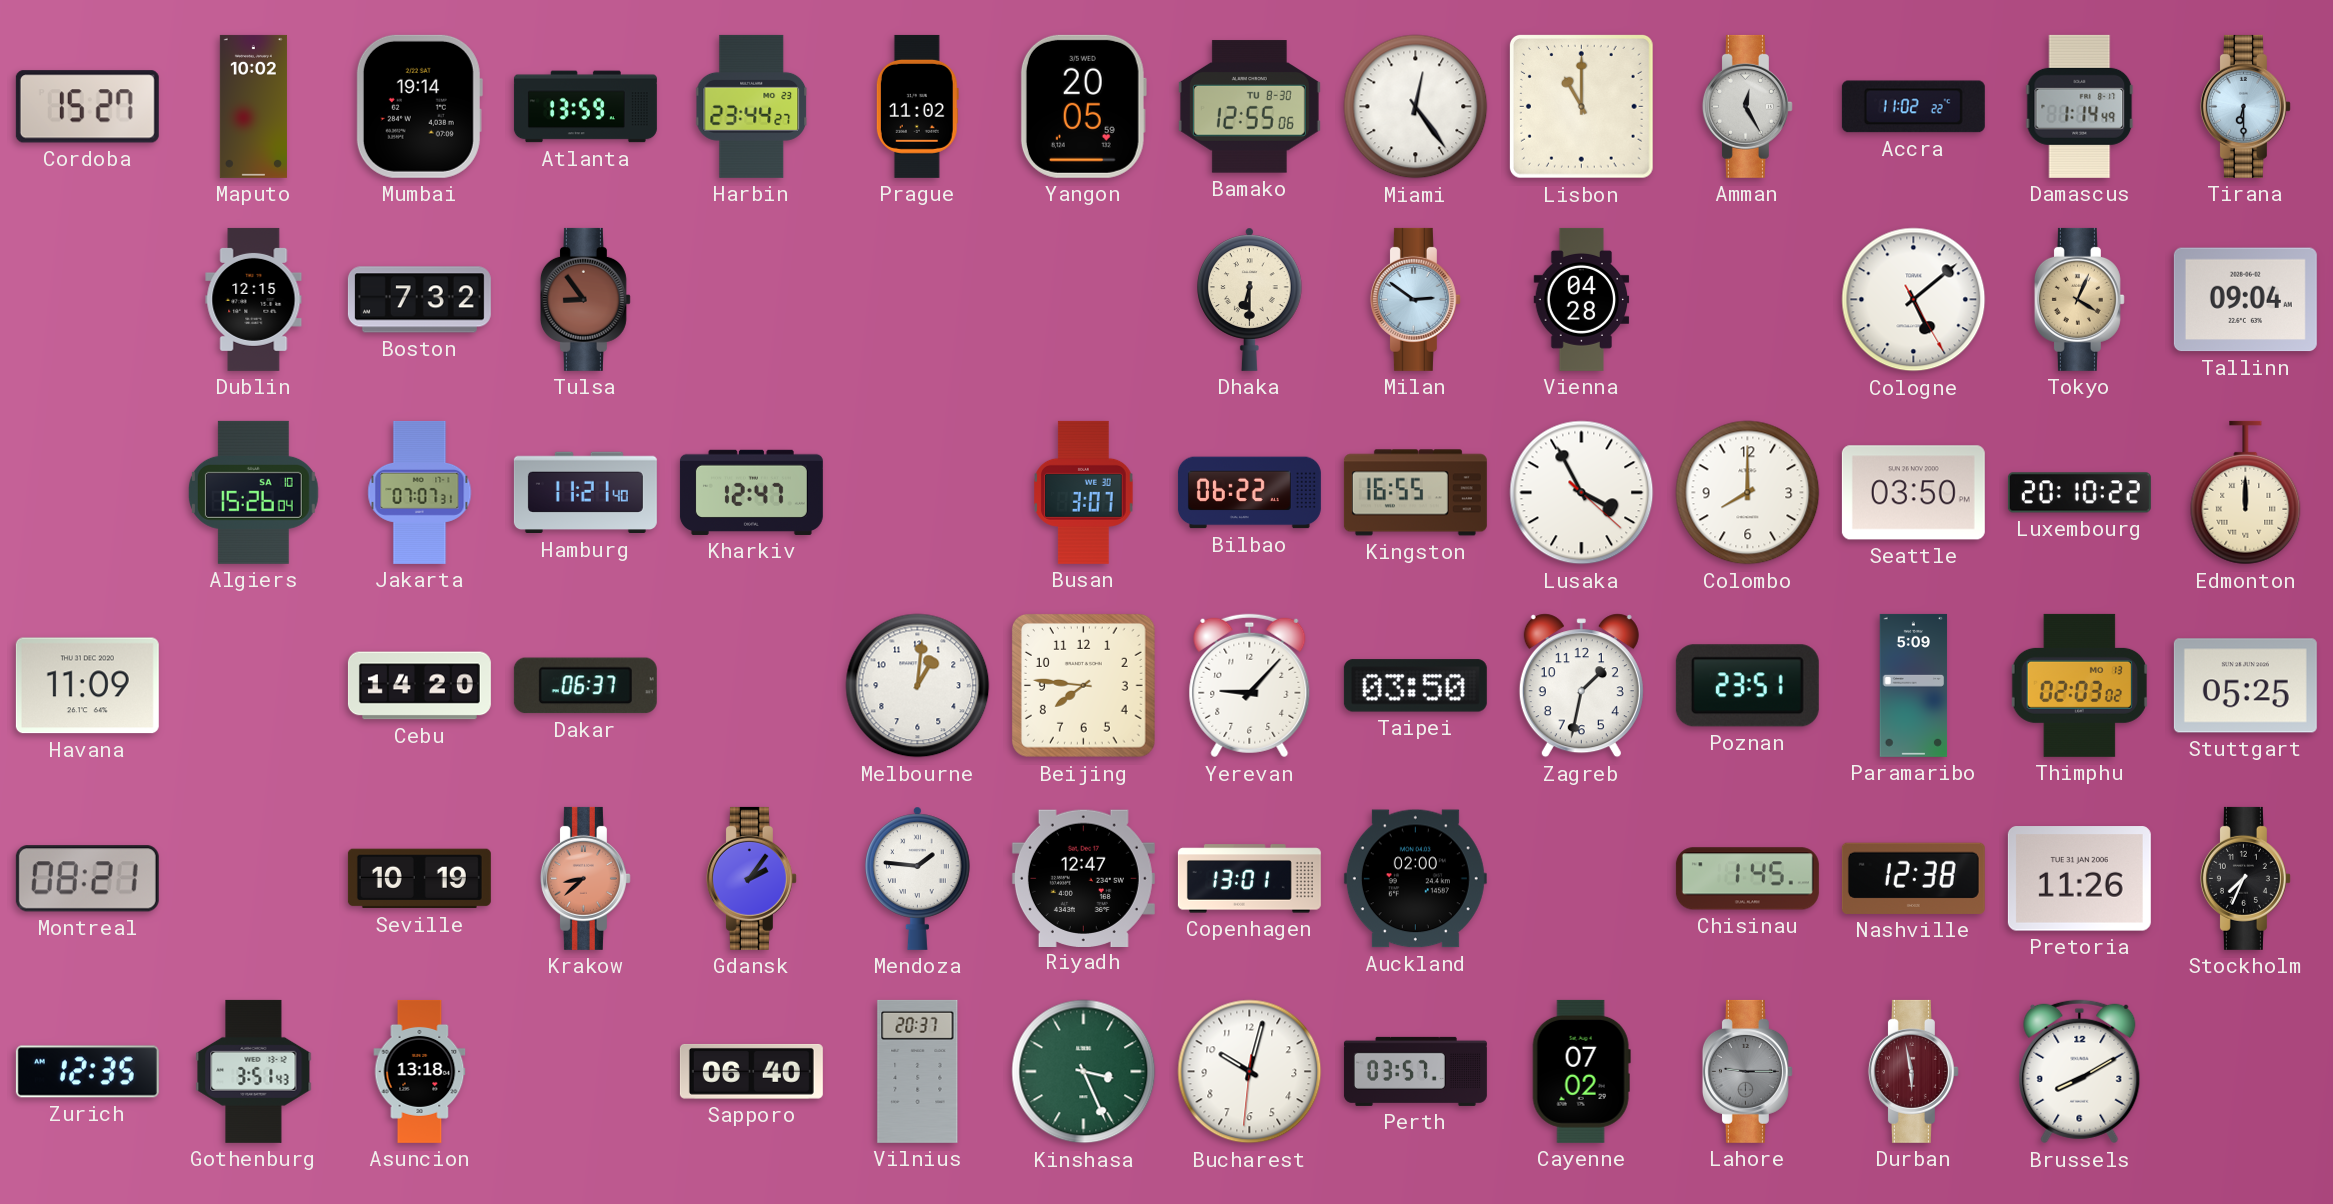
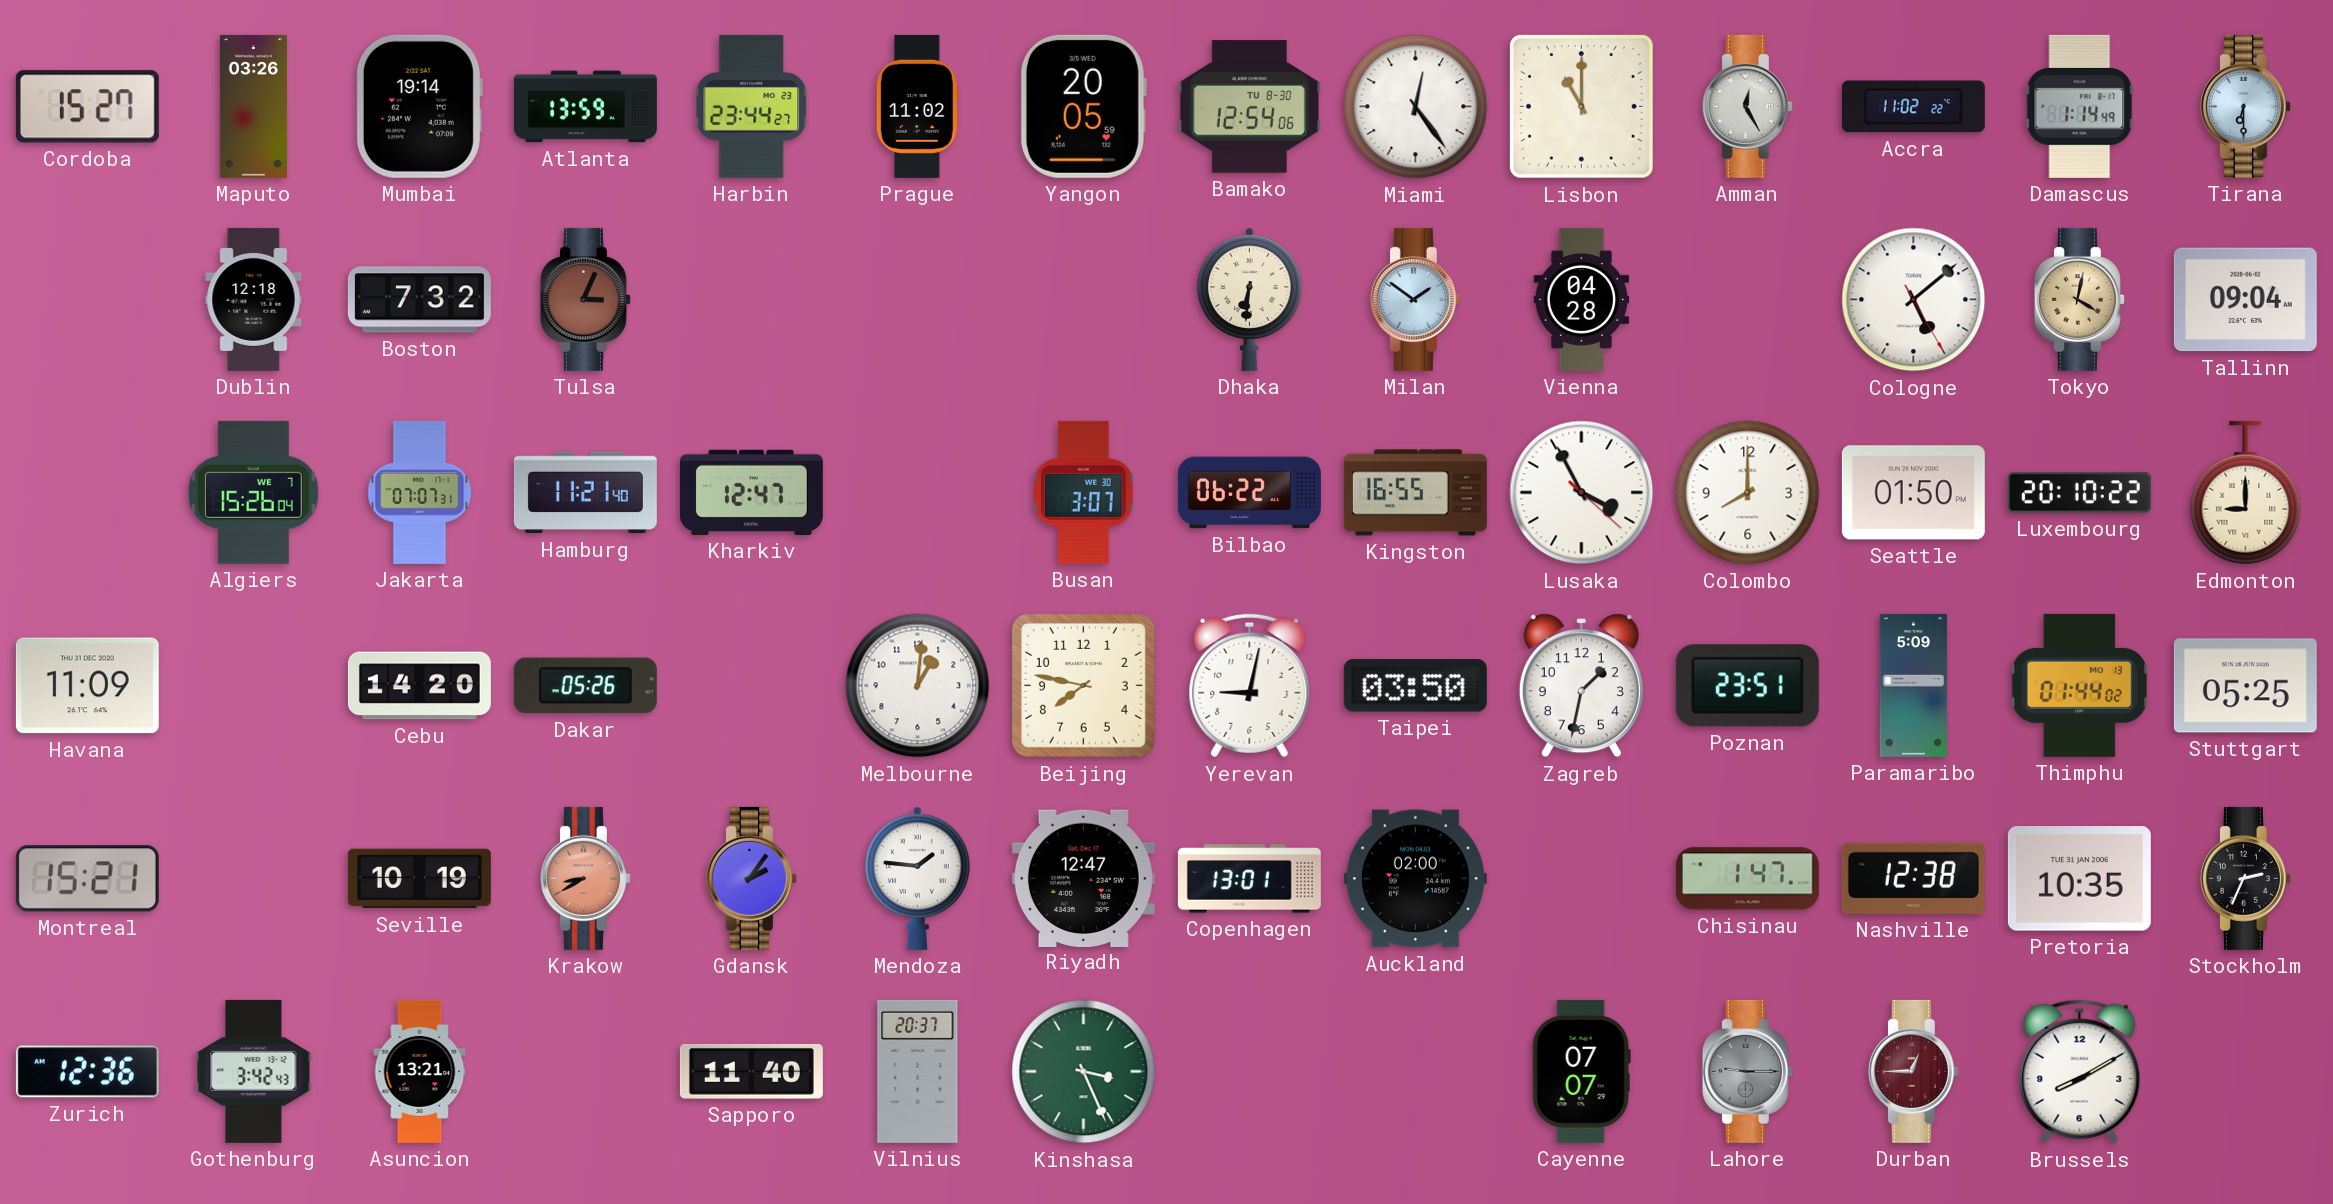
Maputo: 10:02 -> 03:26 (253, 106)
Bamako: 12:55 -> 12:54 (1249, 107)
Dublin: 12:15 -> 12:18 (254, 299)
Tulsa: 8:54 -> 3:04 (585, 299)
Dhaka: 6:30 -> 6:31 (1250, 299)
Milan: 2:51 -> 1:51 (1415, 299)
Tokyo: 4:04 -> 4:02 (2079, 299)
Algiers date: SA 10 -> WE 7 (253, 492)
Seattle: 03:50 -> 01:50 (1913, 493)
Edmonton: 12:00 -> 9:00 (2246, 493)
Dakar: 06:37 -> 05:26 (585, 686)
Beijing: 7:46 -> 7:47 (1083, 685)
Yerevan: 9:07 -> 9:02 (1250, 686)
Thimphu: 02:03 -> 01:44 (2079, 685)
Montreal: 08:21 -> 15:21 (87, 879)
Krakow: 8:38 -> 8:40 (585, 878)
Chisinau: 1:45 -> 1:47 (1747, 879)
Pretoria: 11:26 -> 10:35 (2079, 879)
Stockholm: 7:34 -> 2:34 (2245, 878)
Zurich: 12:35 -> 12:36 (87, 1072)
Gothenburg: 3:51 -> 3:42 (254, 1071)
Asuncion: 13:18 -> 13:21 (420, 1071)
Sapporo: 06:40 -> 11:40 (751, 1071)
Bucharest: 10:02 -> none (1250, 1072)
Perth: 03:57 -> none (1415, 1071)
Cayenne: 07:02 -> 07:07 (1581, 1071)
Durban: 5:58 -> 12:45 (1913, 1071)
